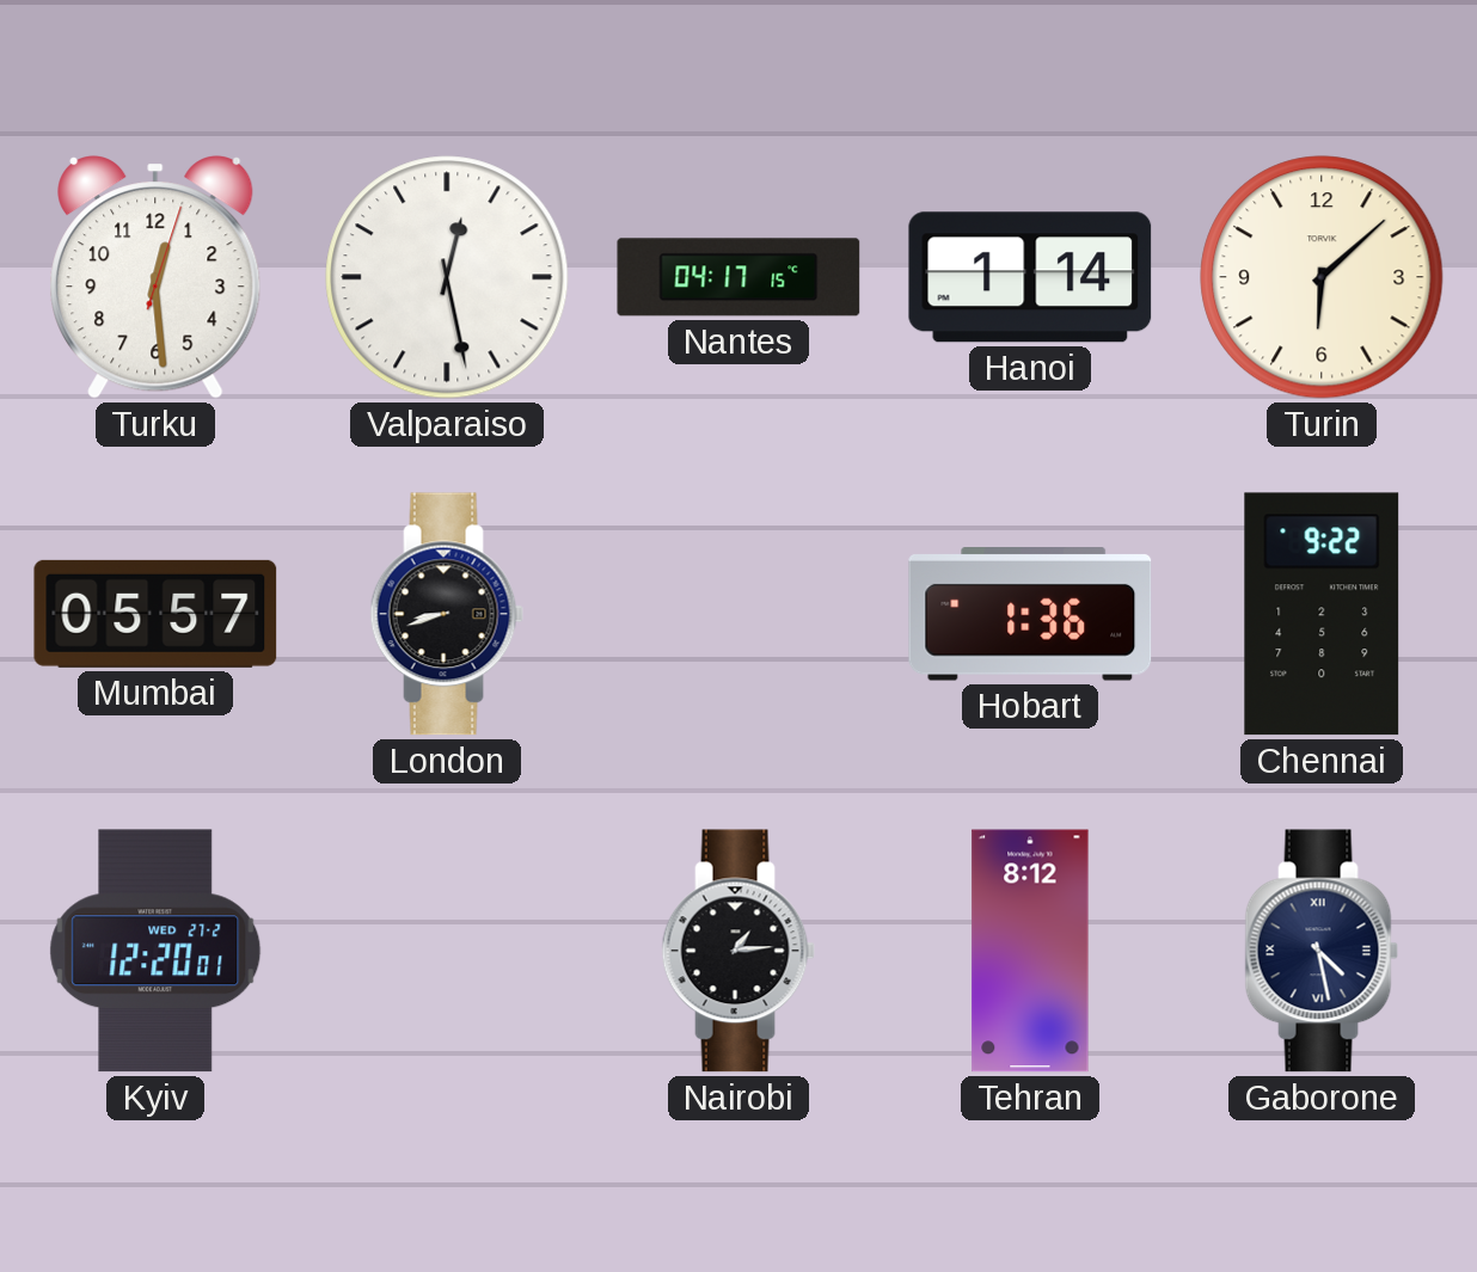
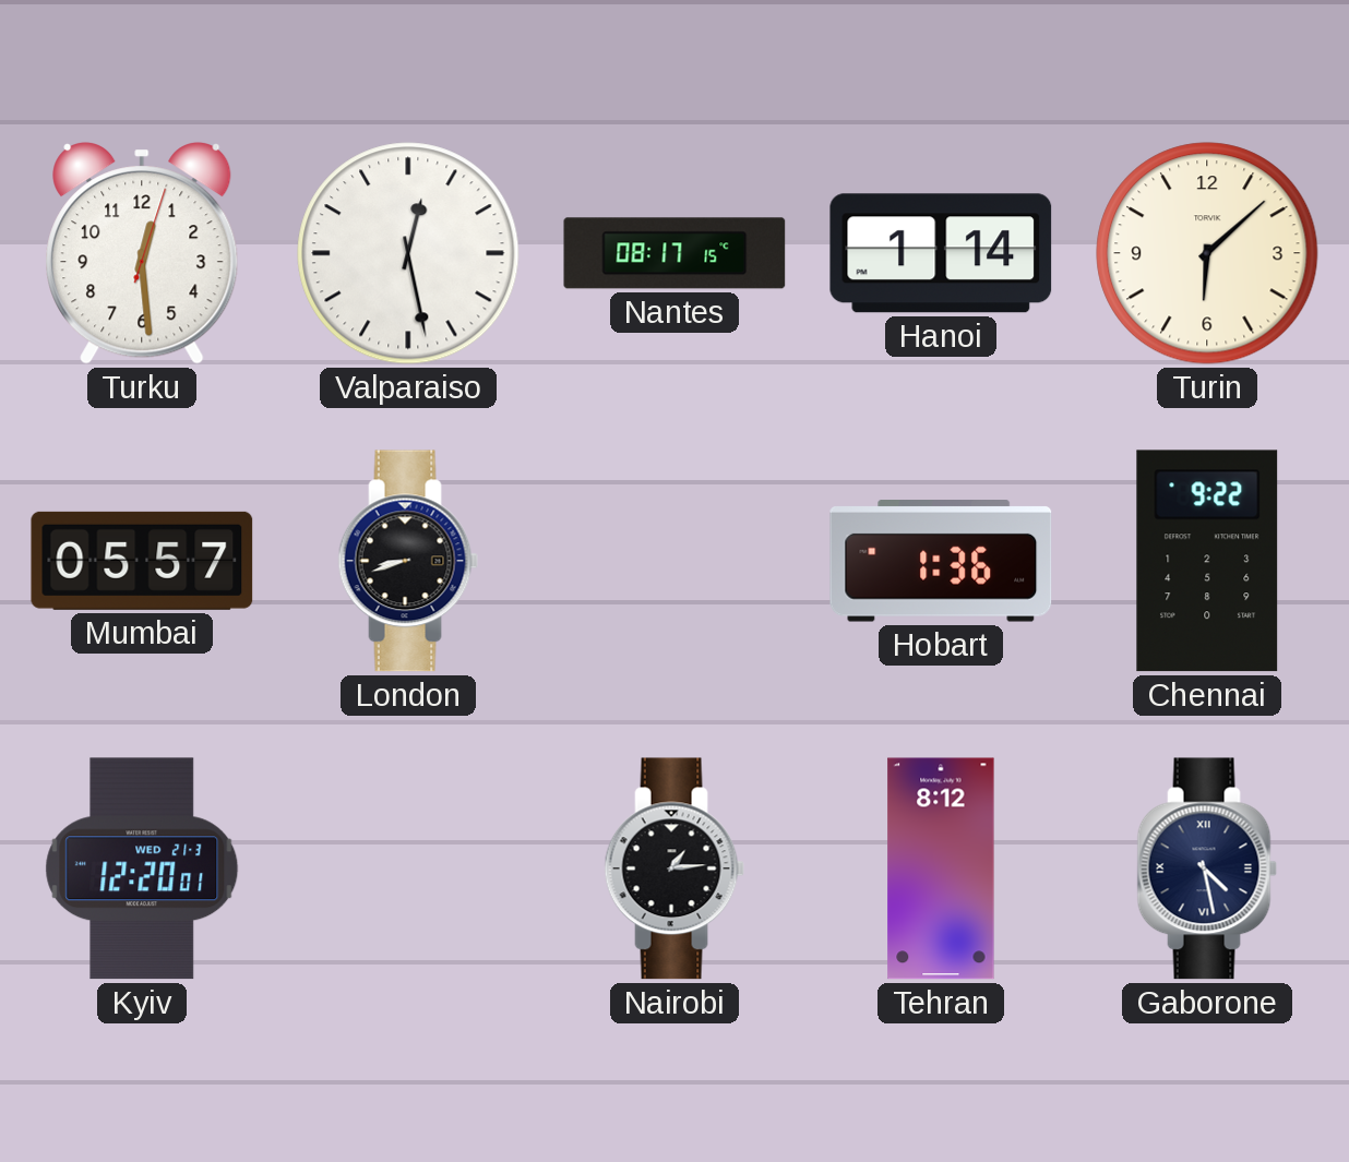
Nantes: 04:17 -> 08:17 (674, 253)
Kyiv date: WED 27-2 -> WED 21-3 (142, 868)
